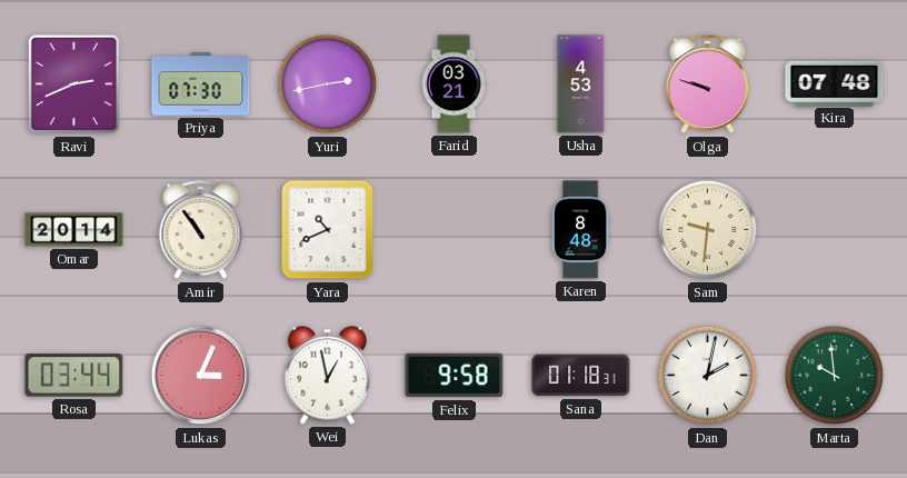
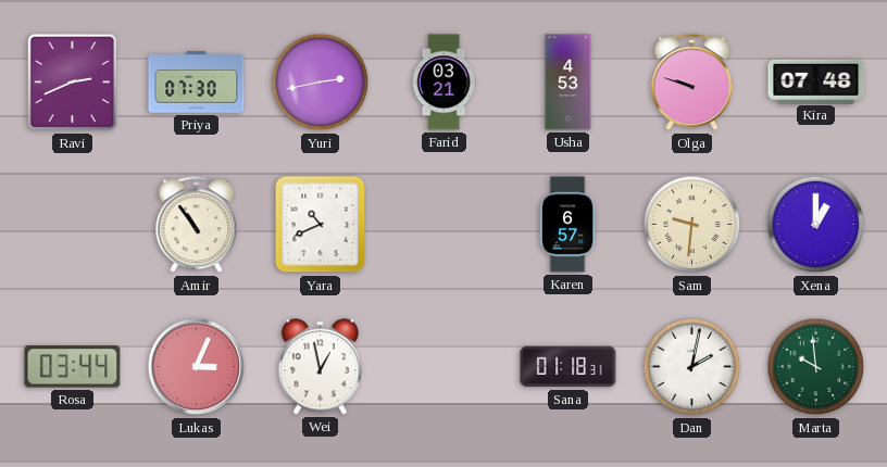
Omar: 20:14 -> none (74, 230)
Karen: 8:48 -> 6:57 (567, 225)
Xena: none -> 1:00 (816, 225)
Felix: 9:58 -> none (455, 376)
